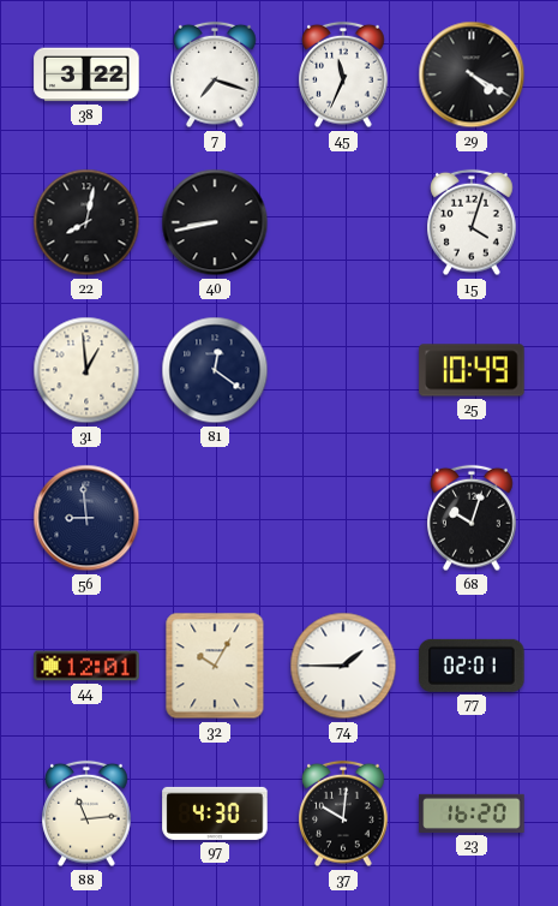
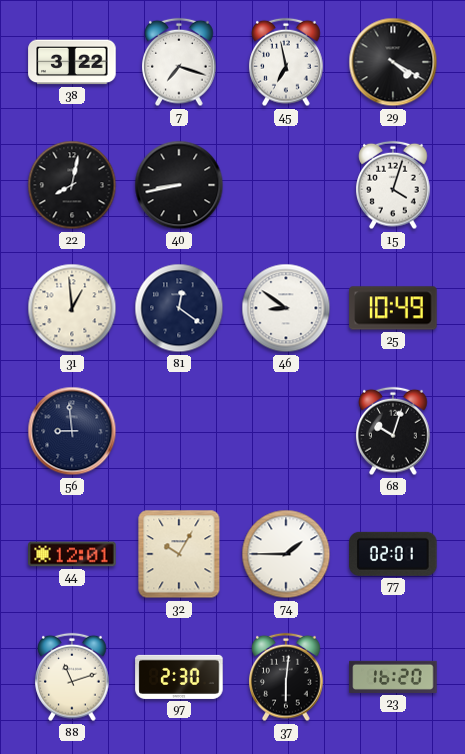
45: 11:34 -> 6:58 (286, 62)
46: none -> 8:51 (286, 308)
88: 11:14 -> 11:12 (72, 677)
97: 4:30 -> 2:30 (179, 677)
37: 10:01 -> 6:01 (286, 677)
